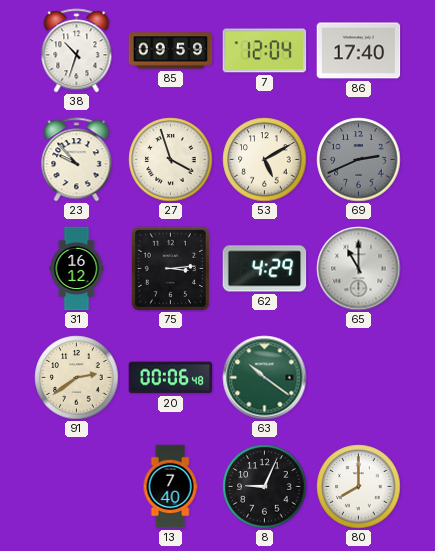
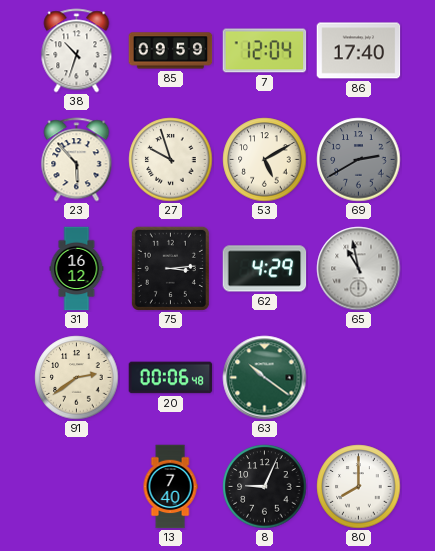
23: 9:53 -> 5:53 (77, 160)
27: 3:57 -> 9:57 (171, 160)
69: 2:41 -> 2:40 (359, 160)
65: 11:00 -> 10:58 (359, 269)
